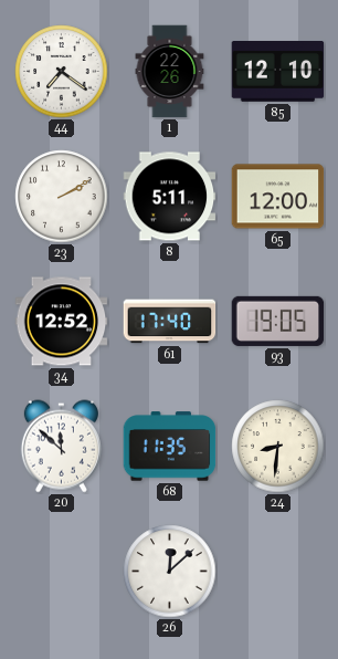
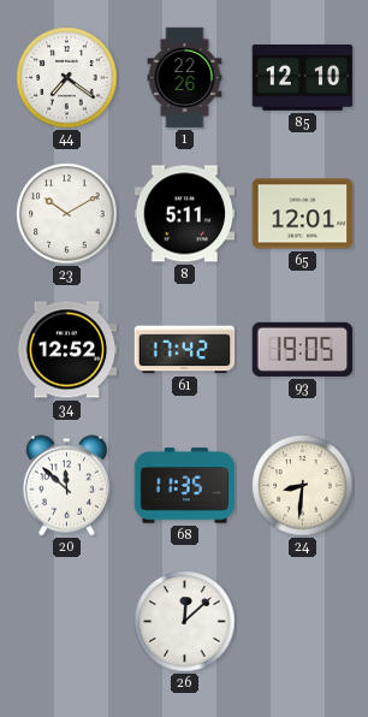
23: 2:10 -> 10:10 (67, 214)
65: 12:00 -> 12:01 (303, 214)
61: 17:40 -> 17:42 (185, 350)
